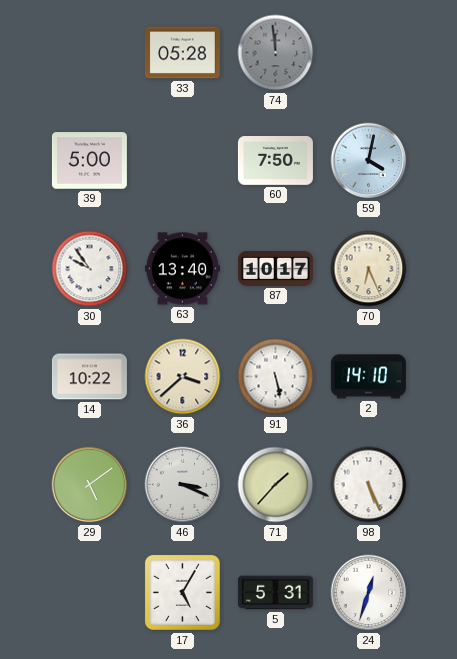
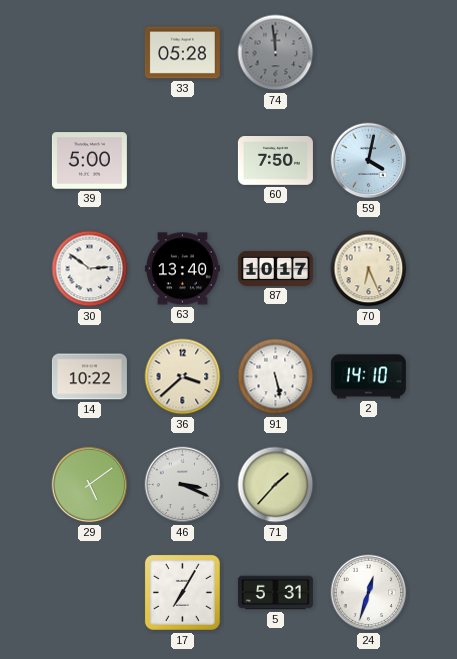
30: 9:54 -> 2:51 (90, 269)
98: 5:26 -> none (369, 485)
17: 5:05 -> 7:05 (182, 592)
